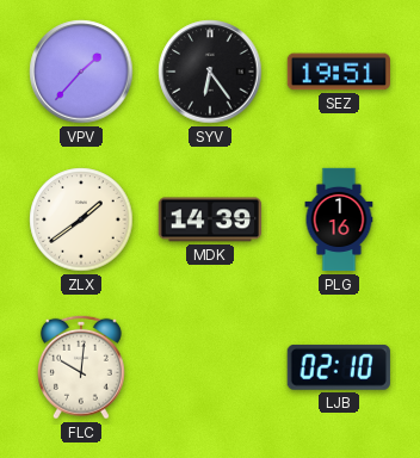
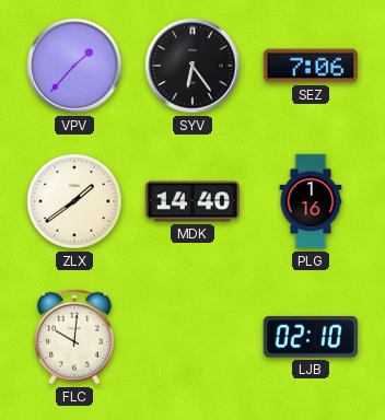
SEZ: 19:51 -> 7:06 (310, 66)
MDK: 14:39 -> 14:40 (191, 201)
